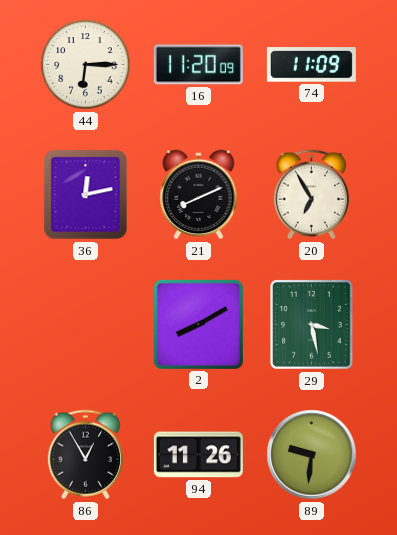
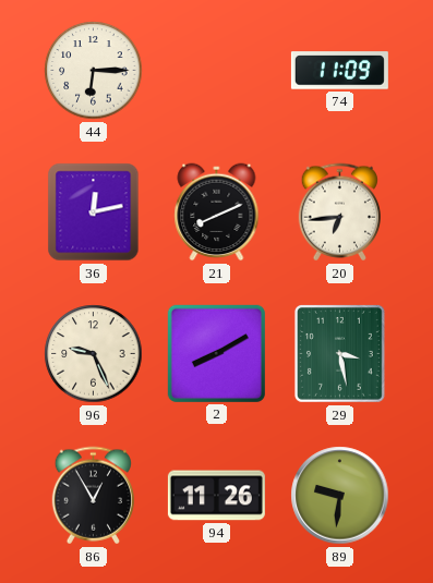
16: 11:20 -> none (198, 65)
20: 6:55 -> 6:44 (339, 212)
96: none -> 9:26 (94, 354)
